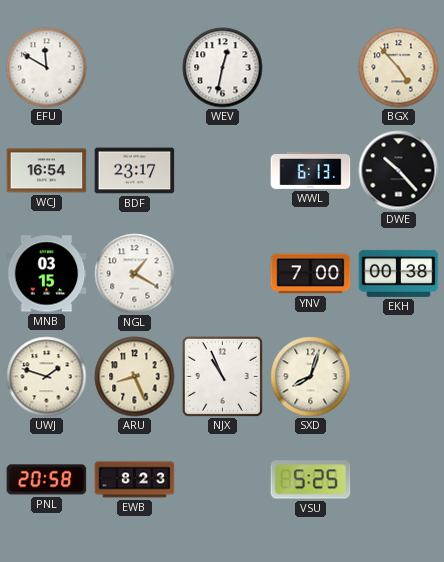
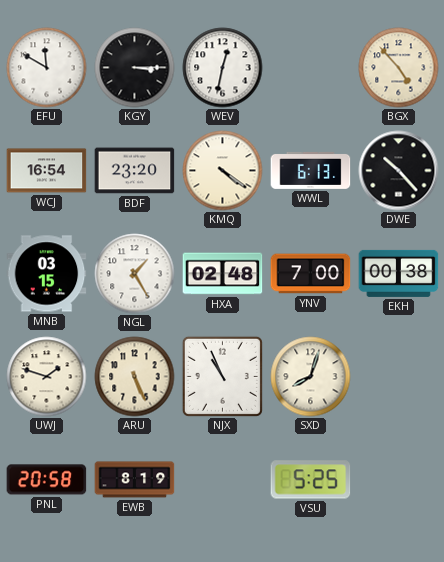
KGY: none -> 3:15 (135, 68)
BDF: 23:17 -> 23:20 (135, 171)
KMQ: none -> 4:21 (223, 171)
NGL: 1:20 -> 1:25 (135, 274)
HXA: none -> 02:48 (223, 274)
ARU: 8:26 -> 5:26 (135, 377)
EWB: 8:23 -> 8:19 (135, 480)
